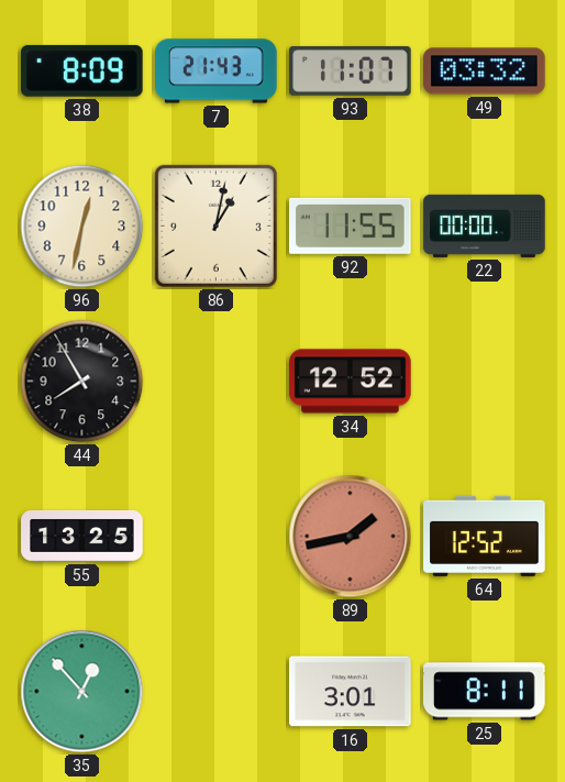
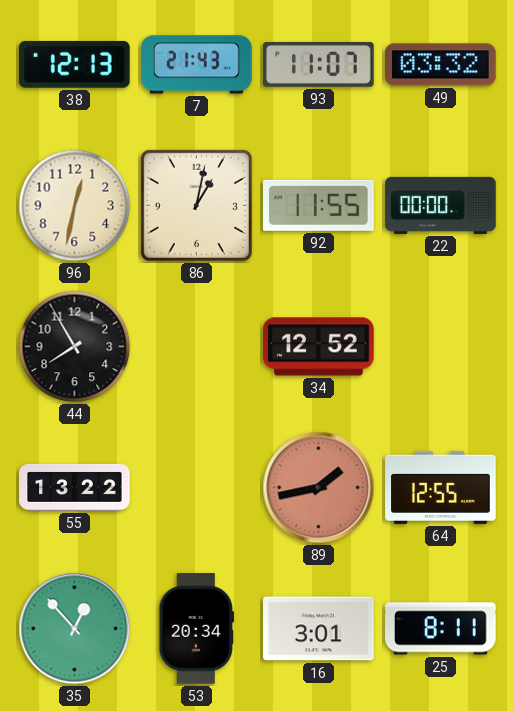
38: 8:09 -> 12:13 (75, 64)
55: 13:25 -> 13:22 (75, 488)
64: 12:52 -> 12:55 (441, 487)
53: none -> 20:34 (197, 629)
